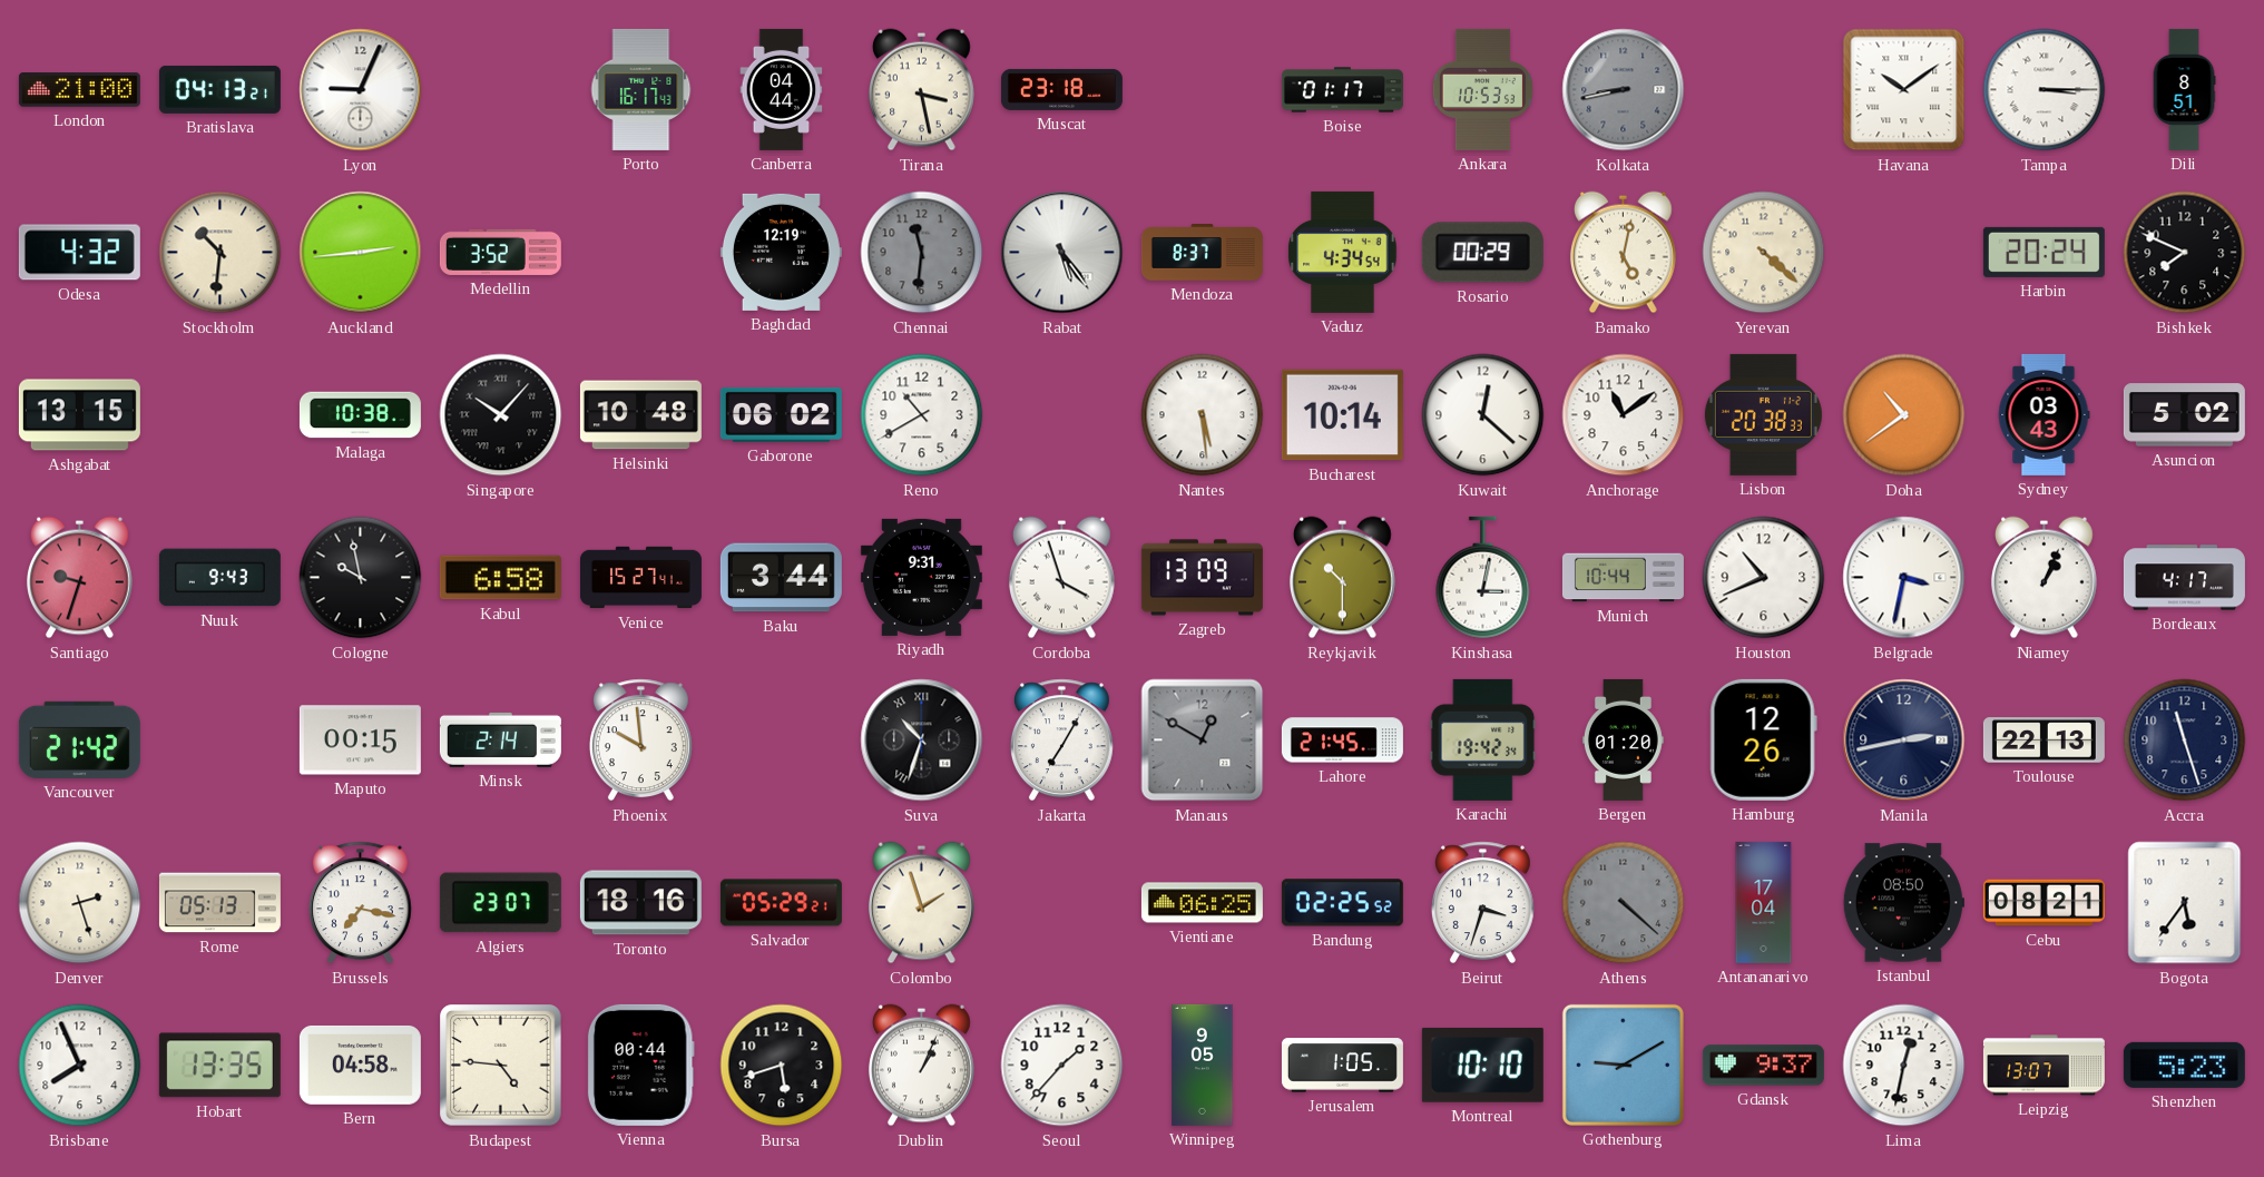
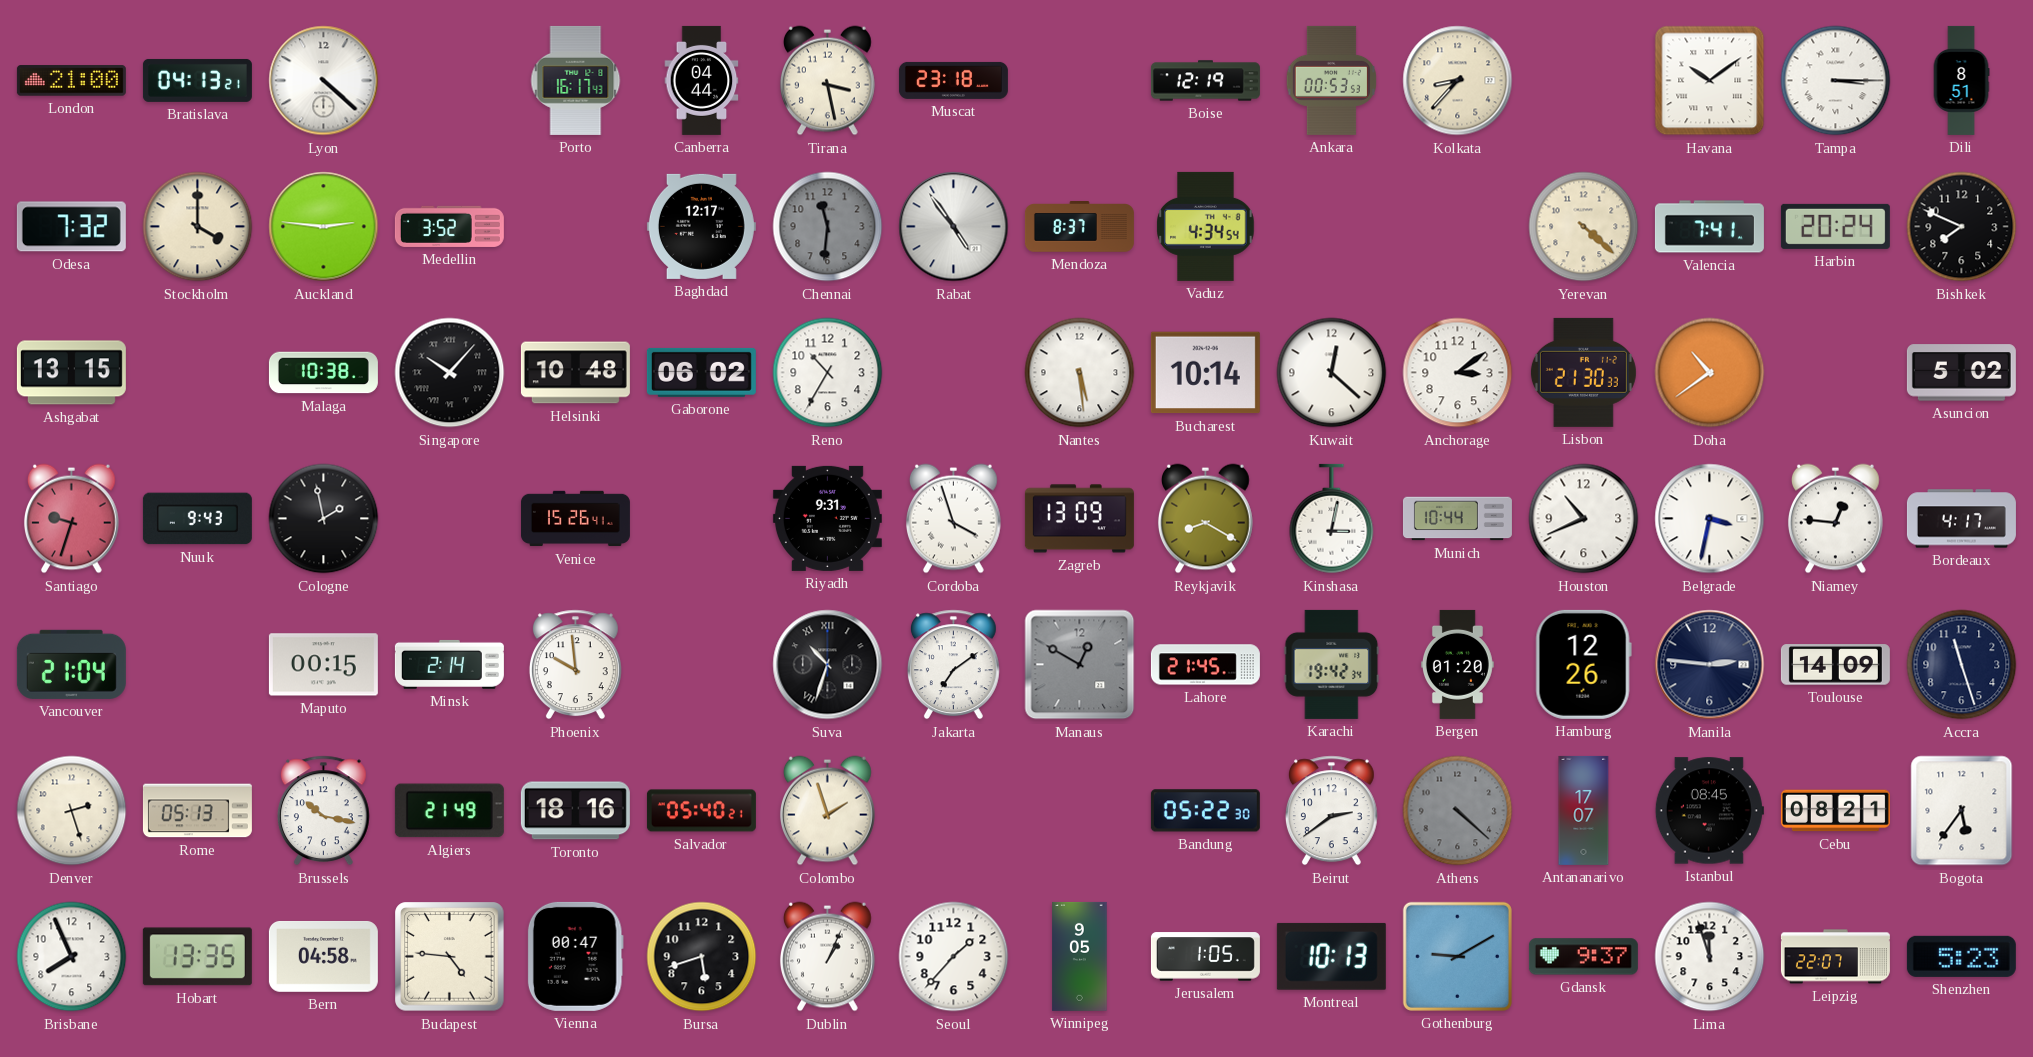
Lyon: 9:04 -> 4:22 (324, 81)
Boise: 01:17 -> 12:19 (1205, 81)
Ankara: 10:53 -> 00:53 (1331, 80)
Kolkata: 8:43 -> 8:37 (1458, 81)
Kolkata dial: grey -> cream (1458, 81)
Odesa: 4:32 -> 7:32 (71, 227)
Stockholm: 10:31 -> 4:00 (198, 227)
Auckland: 2:44 -> 2:46 (324, 227)
Baghdad: 12:19 -> 12:17 (701, 226)
Rabat: 5:24 -> 4:54 (954, 227)
Rosario: 00:29 -> none (1482, 253)
Bamako: 5:02 -> none (1623, 253)
Valencia: none -> 7:41 (1709, 227)
Reno: 10:40 -> 10:35 (828, 373)
Anchorage: 11:09 -> 3:09 (1458, 373)
Lisbon: 20:38 -> 21:30 (1583, 372)
Sydney: 03:43 -> none (2044, 414)
Cologne: 9:58 -> 1:58 (324, 519)
Kabul: 6:58 -> none (500, 578)
Venice: 15:27 -> 15:26 (575, 519)
Baku: 3:44 -> none (781, 578)
Reykjavik: 10:30 -> 8:20 (1205, 519)
Niamey: 1:04 -> 12:46 (1835, 519)
Vancouver: 21:42 -> 21:04 (71, 664)
Jakarta: 7:05 -> 7:09 (953, 665)
Manila: 2:43 -> 2:46 (1710, 665)
Toulouse: 22:13 -> 14:09 (1835, 665)
Brussels: 7:17 -> 10:17 (323, 811)
Algiers: 23:07 -> 21:49 (449, 811)
Salvador: 05:29 -> 05:40 (701, 811)
Vientiane: 06:25 -> none (1202, 903)
Bandung: 02:25 -> 05:22 (1205, 811)
Beirut: 3:33 -> 2:39 (1331, 811)
Antananarivo: 17:04 -> 17:07 (1584, 810)
Istanbul: 08:50 -> 08:45 (1709, 811)
Vienna: 00:44 -> 00:47 (575, 956)
Montreal: 10:10 -> 10:13 (1331, 956)
Lima: 12:32 -> 11:57 (1710, 957)
Leipzig: 13:07 -> 22:07 (1835, 957)
